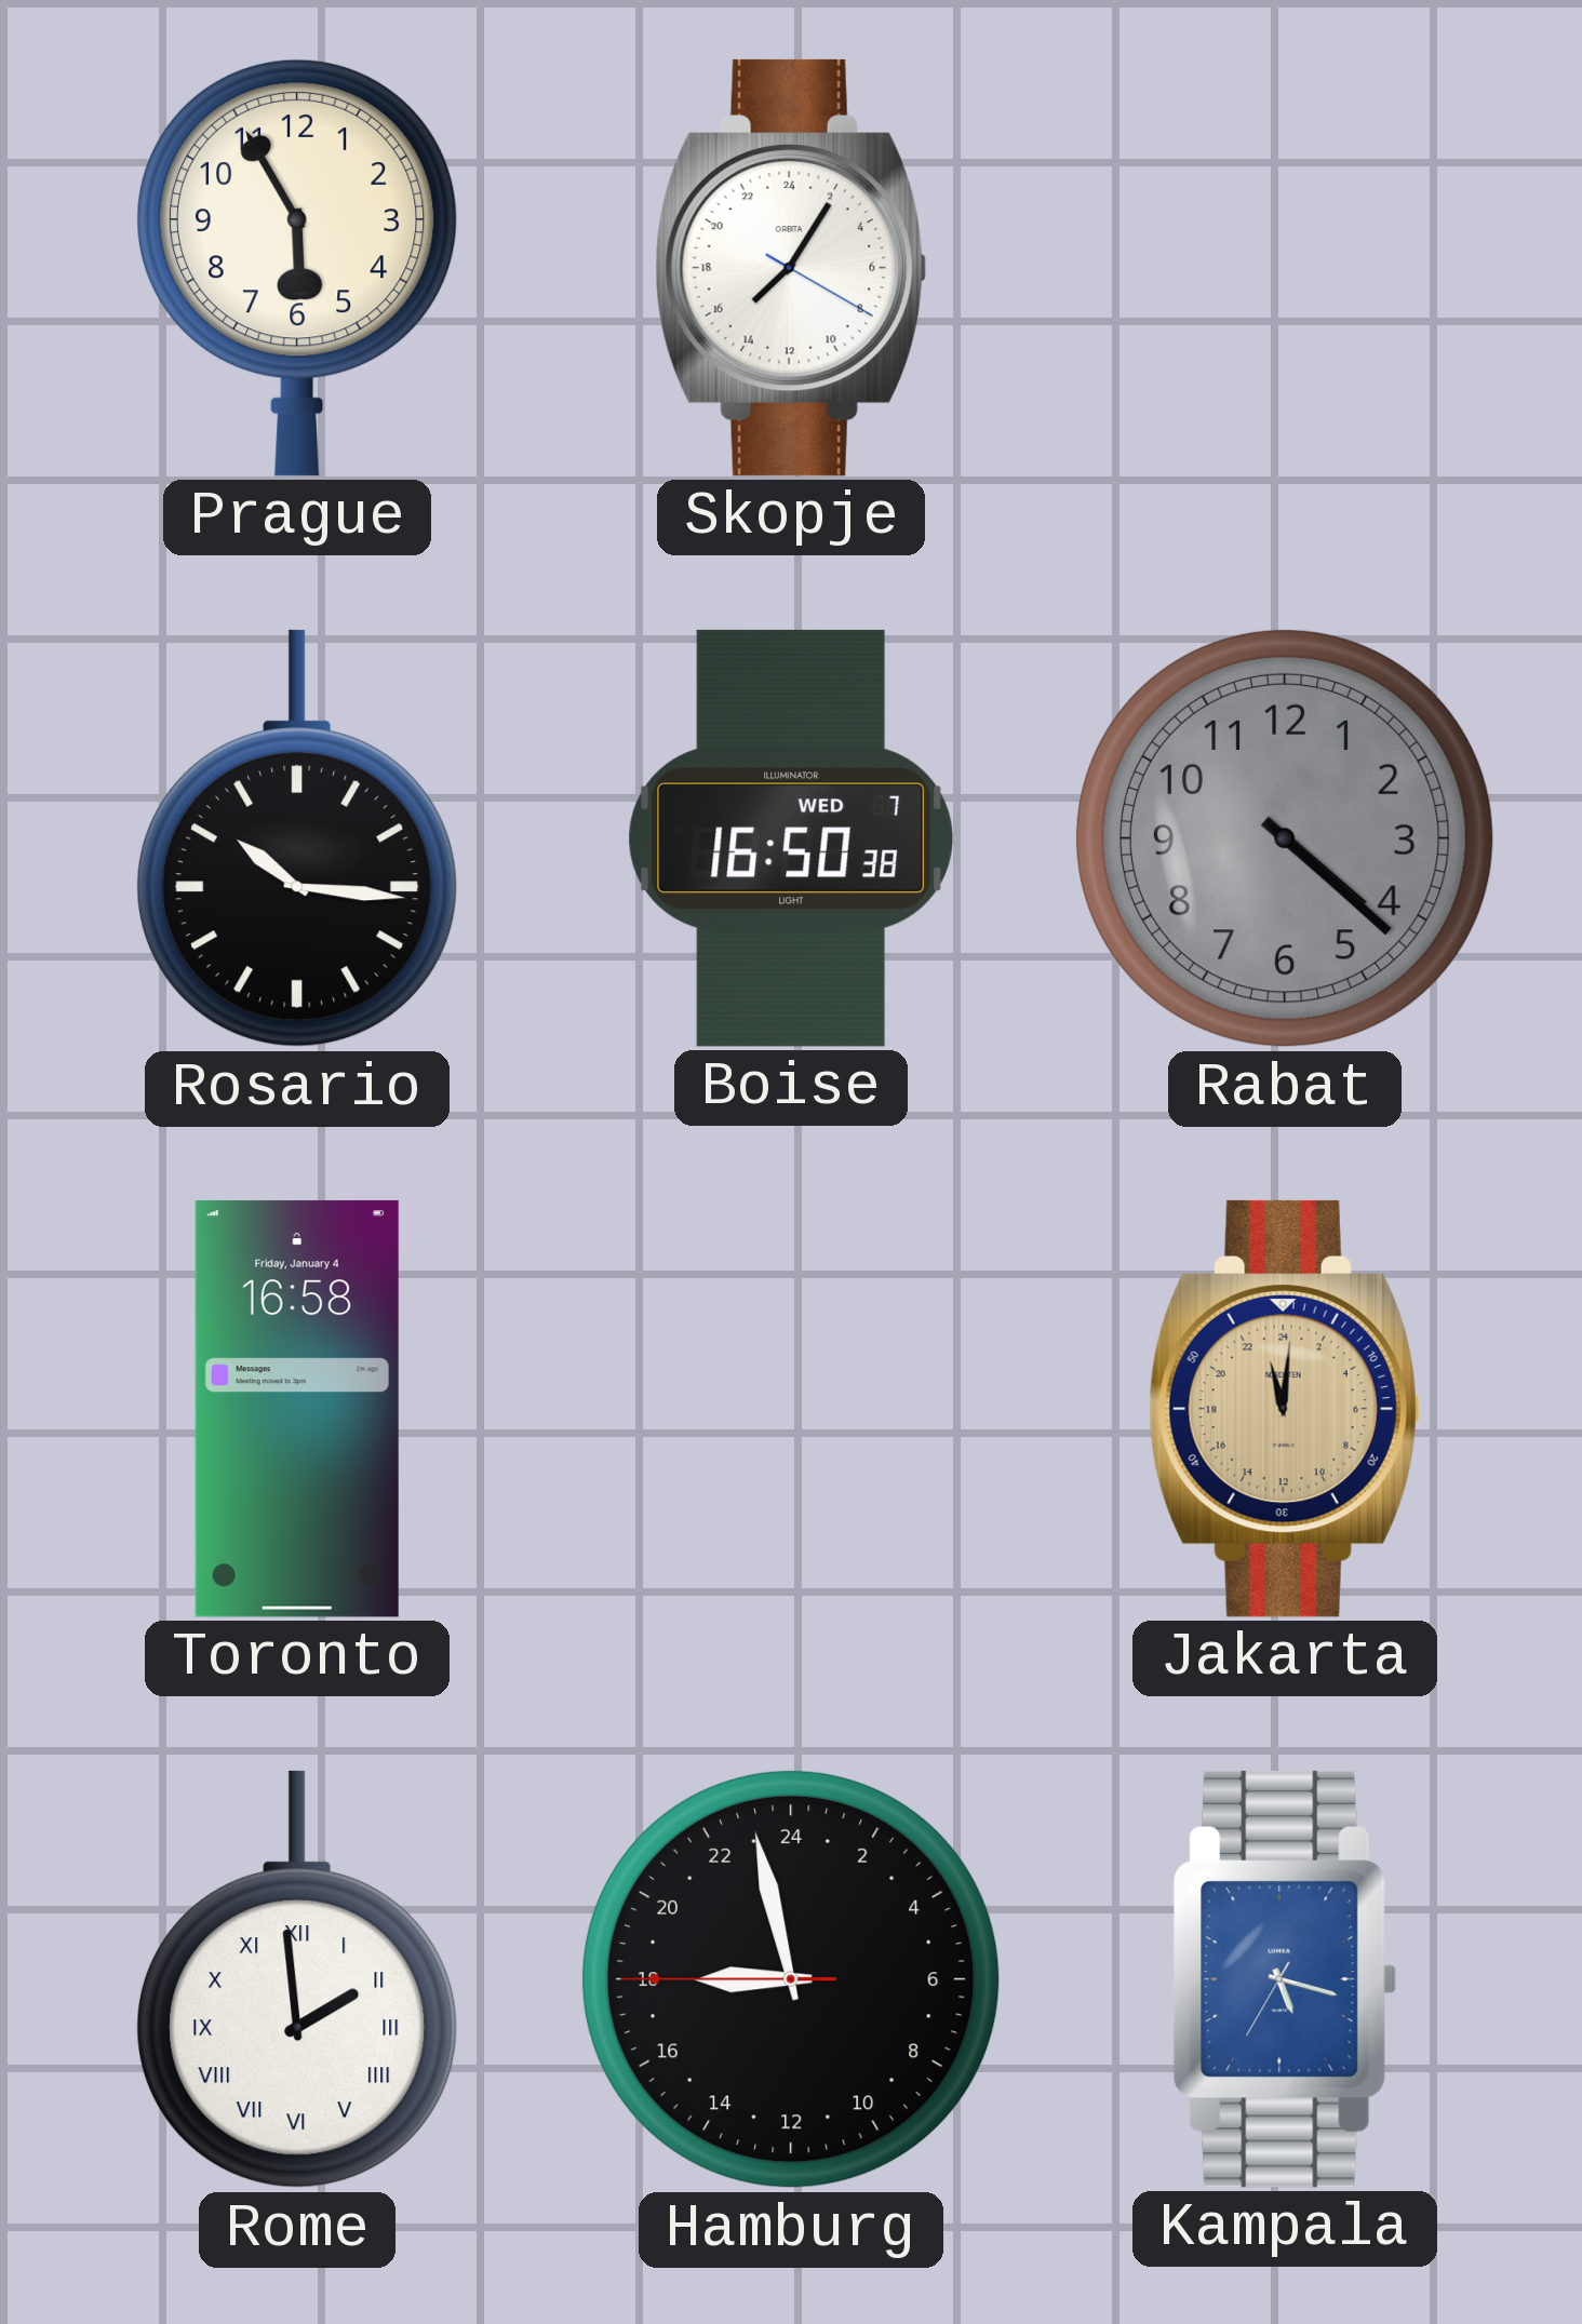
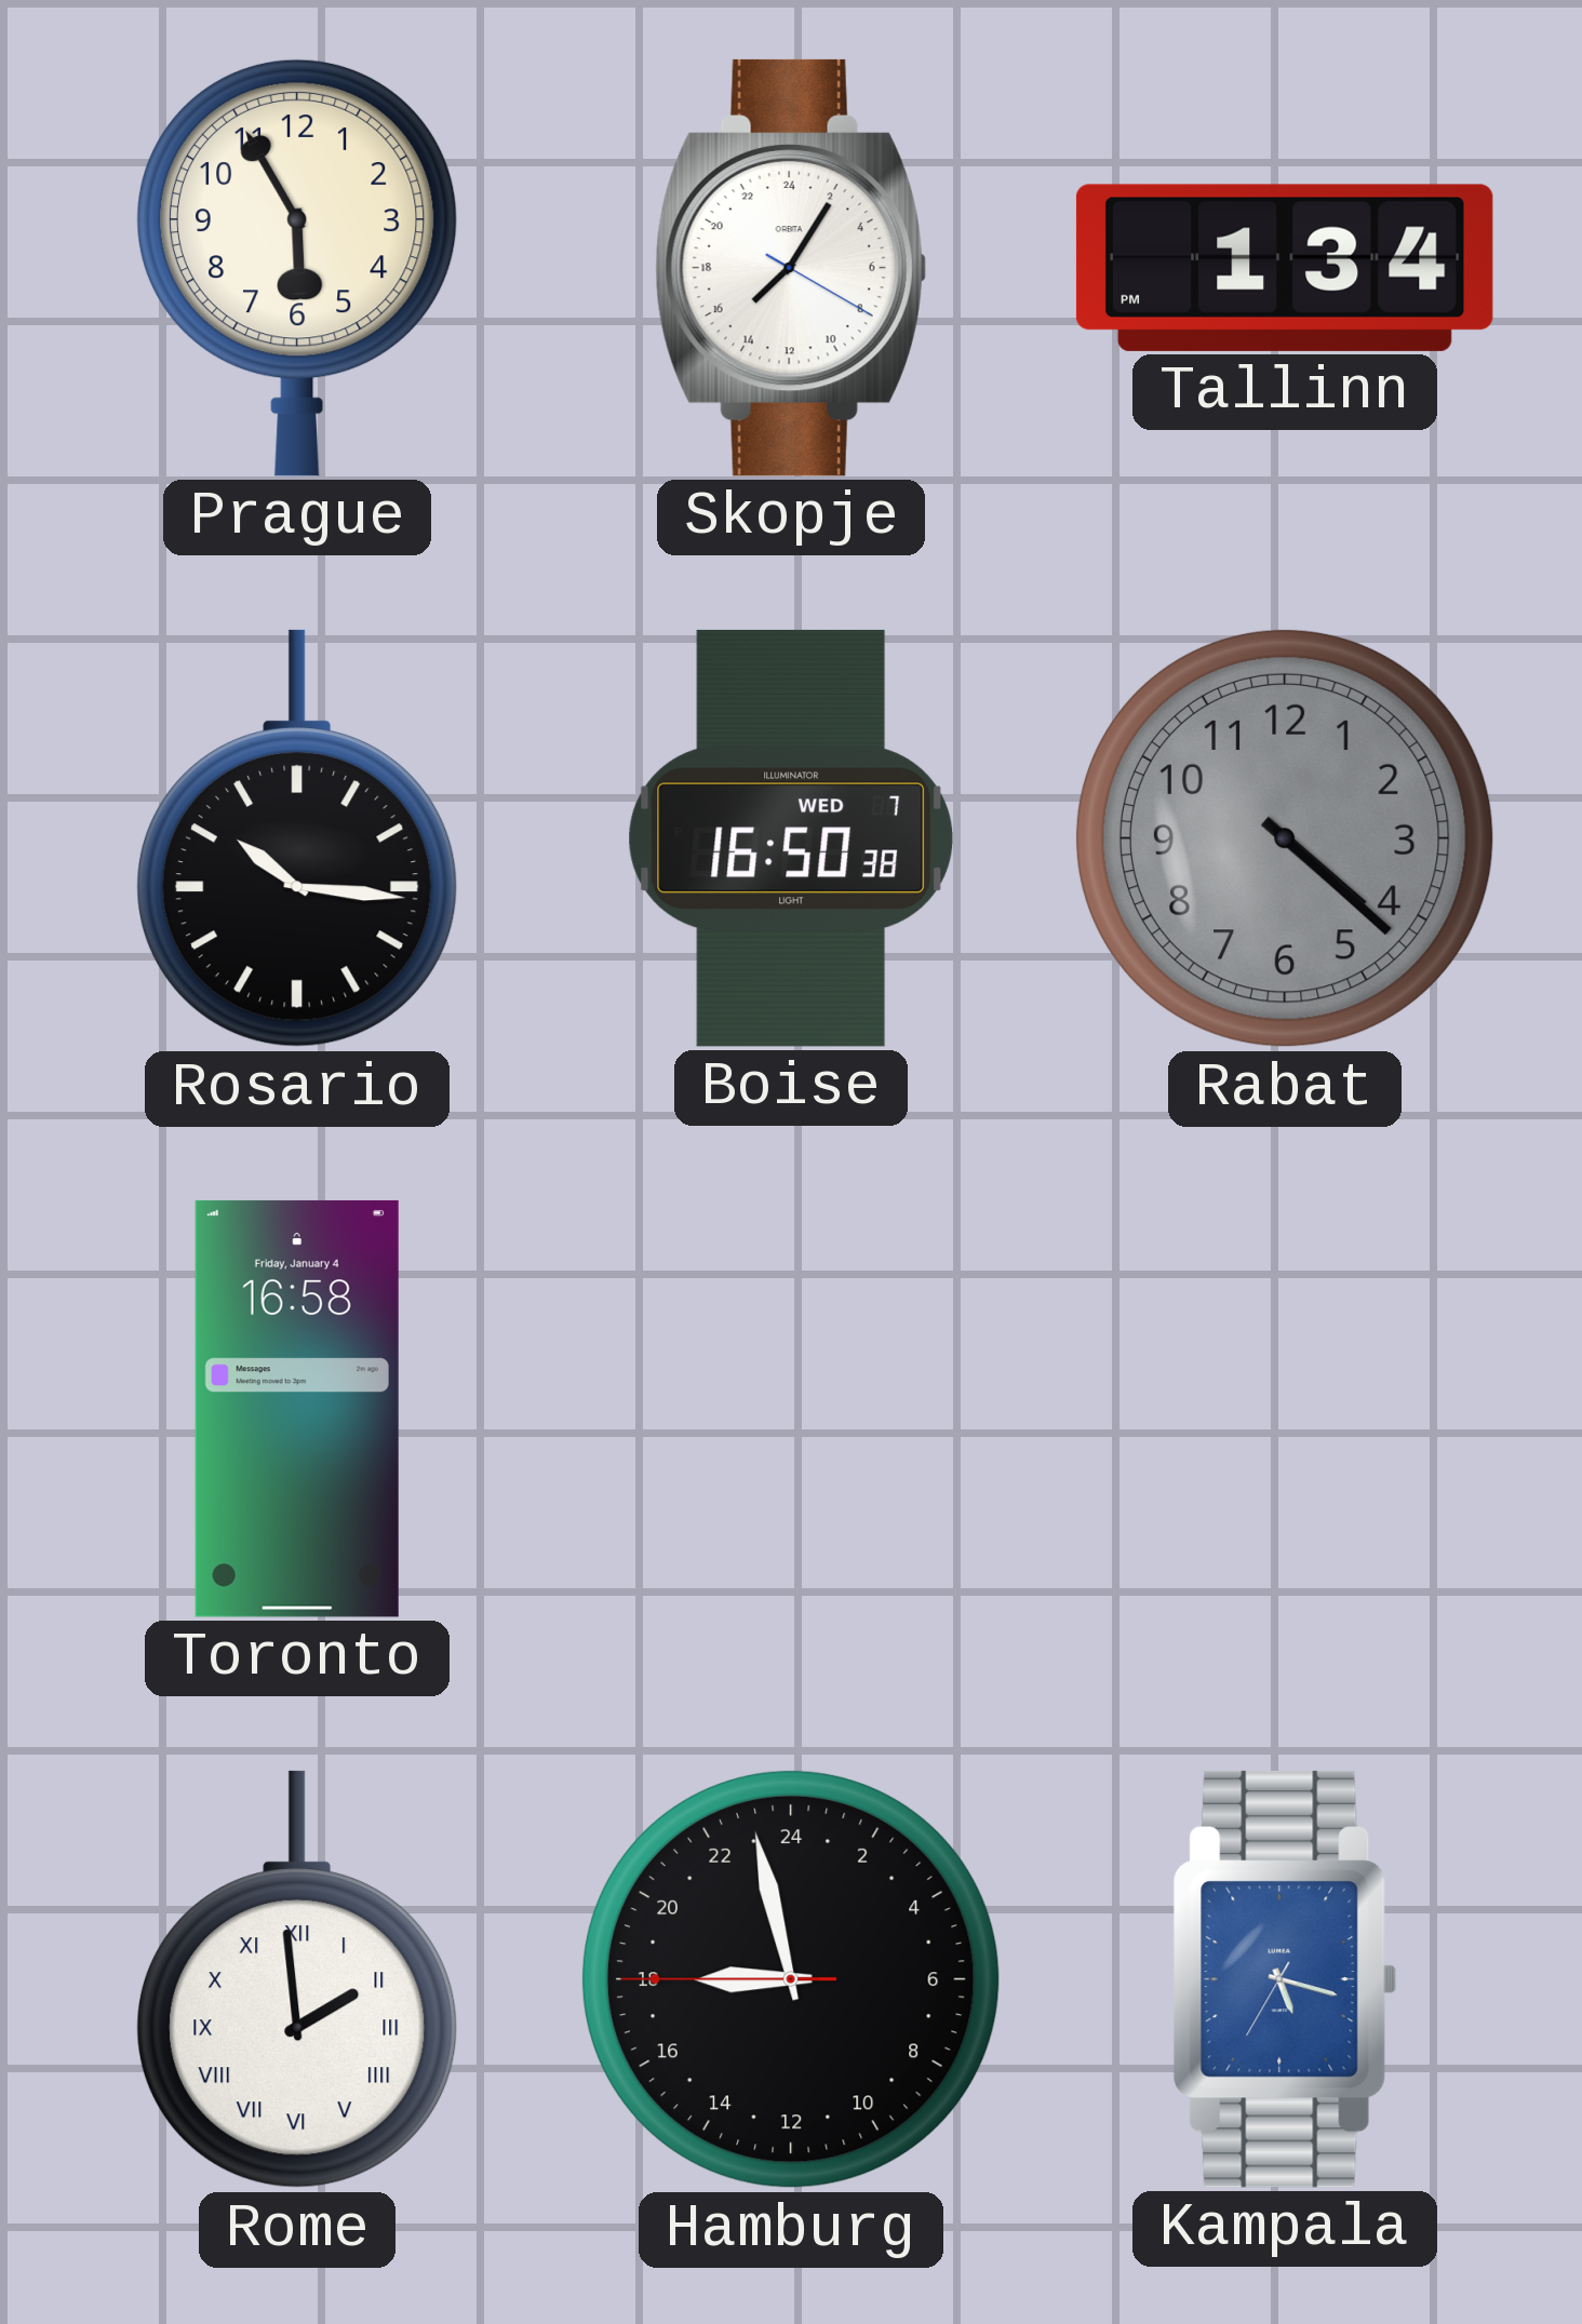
Tallinn: none -> 1:34 (1285, 268)
Jakarta: 23:01 -> none (1285, 1409)
